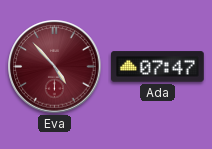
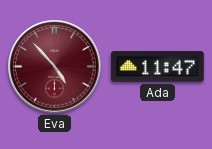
Ada: 07:47 -> 11:47 (158, 67)
